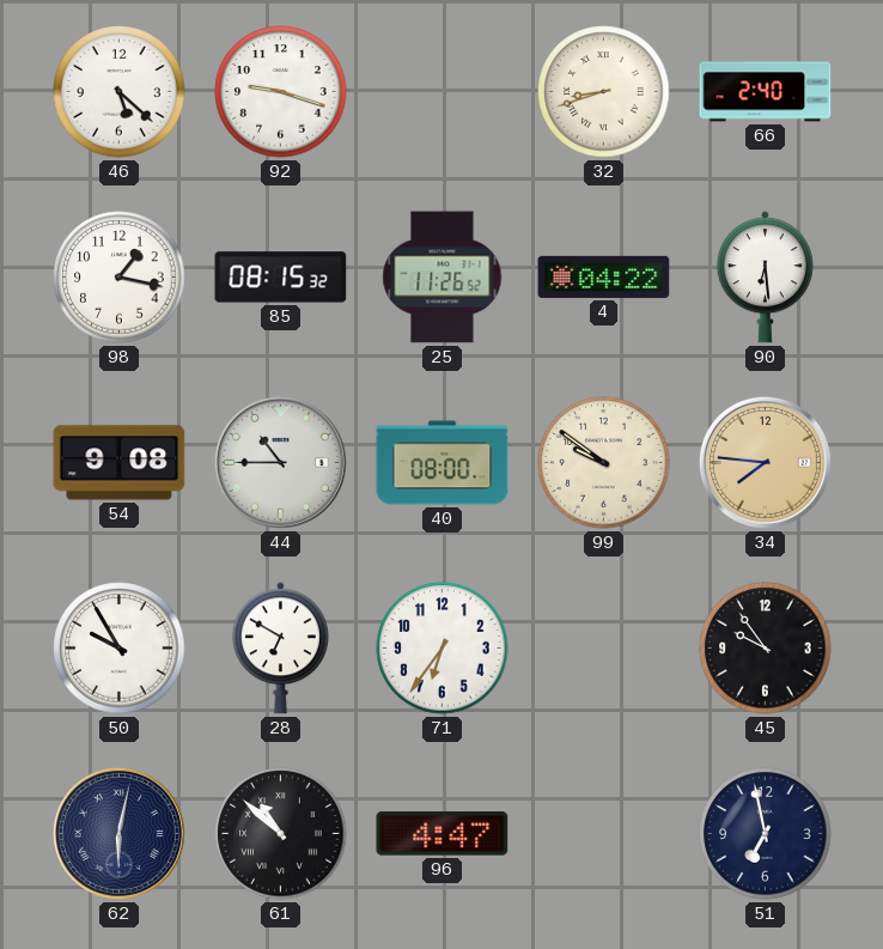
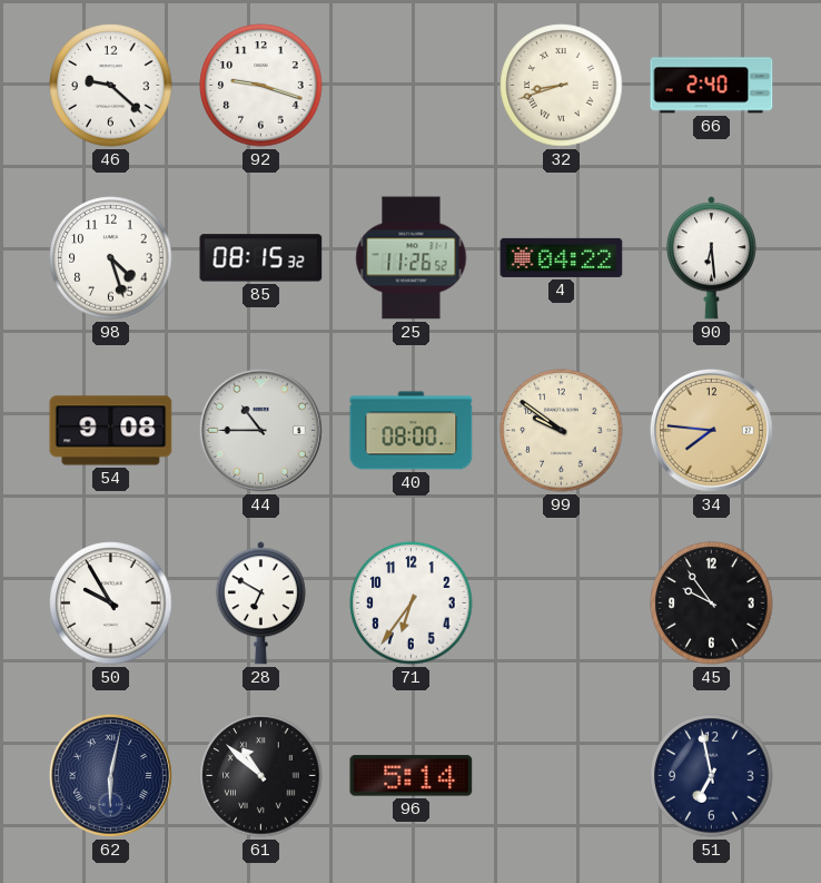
46: 5:22 -> 9:22 (111, 86)
98: 1:17 -> 4:27 (111, 258)
96: 4:47 -> 5:14 (412, 776)
